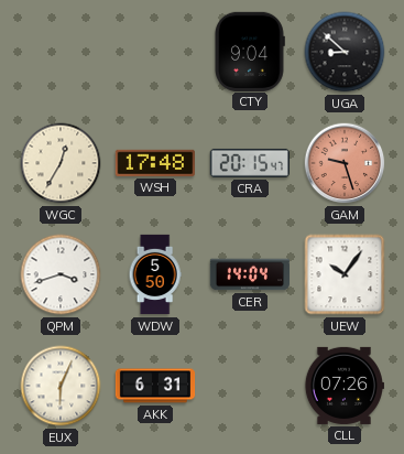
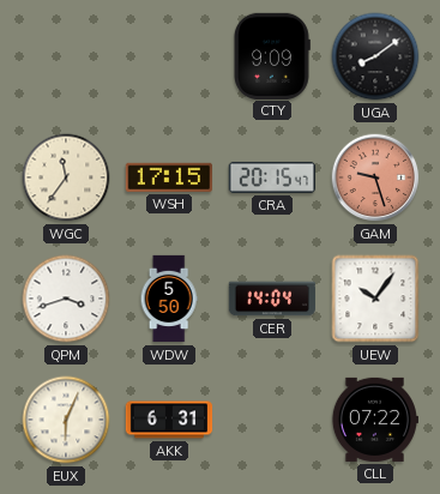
CTY: 9:04 -> 9:09 (272, 55)
UGA: 8:52 -> 8:09 (375, 56)
WGC: 12:35 -> 11:36 (66, 177)
WSH: 17:48 -> 17:15 (169, 177)
CLL: 07:26 -> 07:22 (374, 420)
